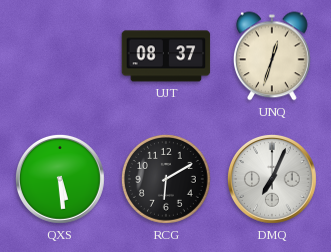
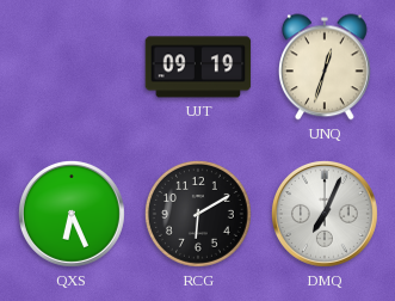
UJT: 08:37 -> 09:19 (198, 67)
QXS: 5:29 -> 6:26 (73, 215)
